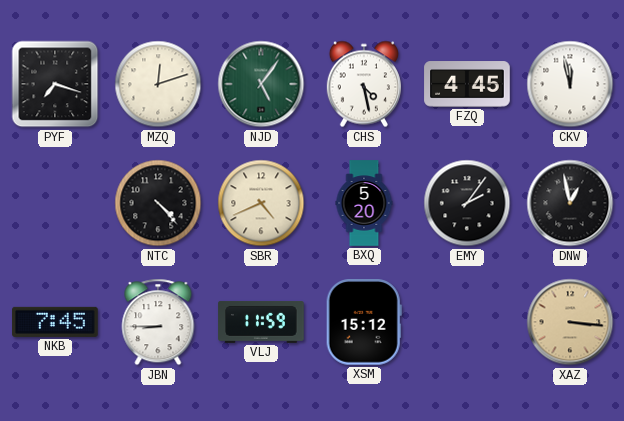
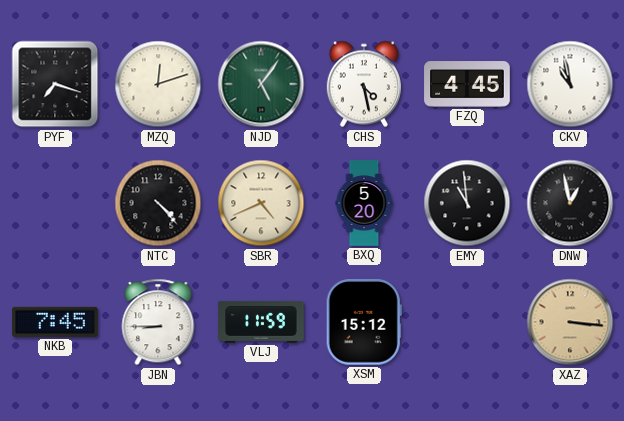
CKV: 11:58 -> 10:58 (570, 84)
EMY: 2:06 -> 10:59 (467, 203)
